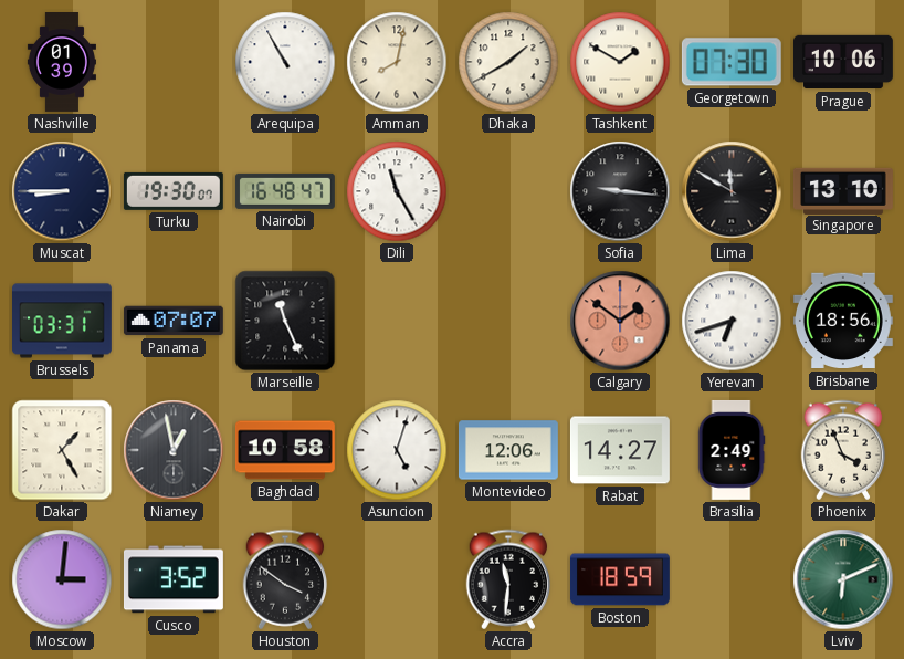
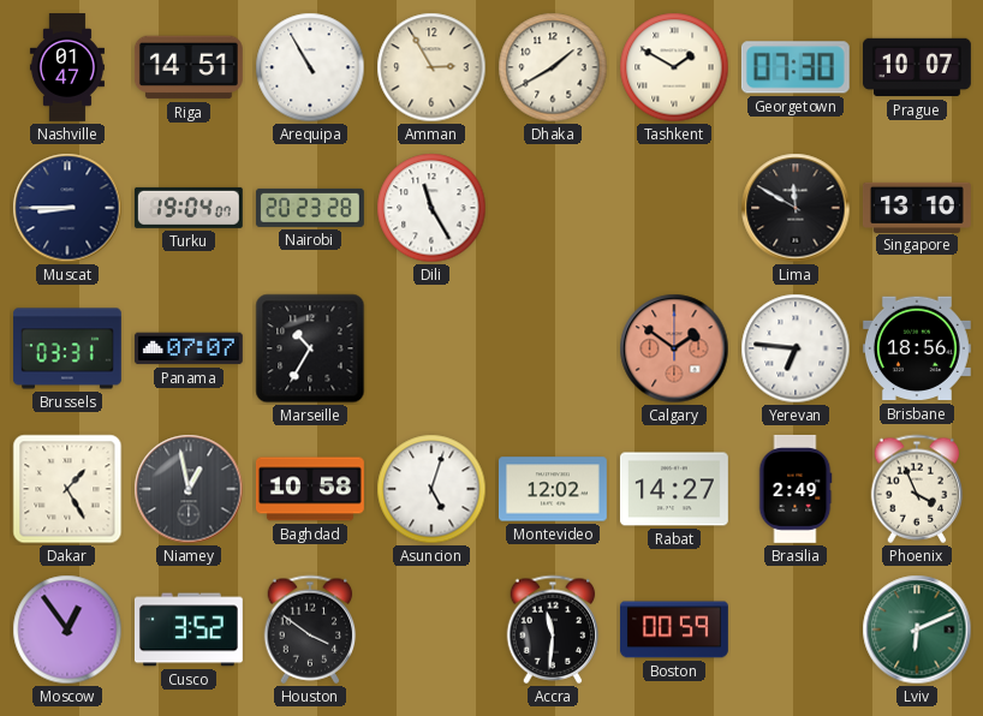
Nashville: 01:39 -> 01:47 (67, 68)
Riga: none -> 14:51 (189, 67)
Amman: 8:02 -> 2:55 (431, 67)
Prague: 10:06 -> 10:07 (918, 67)
Turku: 19:30 -> 19:04 (189, 208)
Nairobi: 16:48 -> 20:23 (310, 208)
Sofia: 9:16 -> none (620, 191)
Marseille: 11:26 -> 10:35 (310, 348)
Yerevan: 6:42 -> 6:46 (796, 348)
Montevideo: 12:06 -> 12:02 (553, 489)
Moscow: 3:01 -> 12:54 (67, 630)
Boston: 18:59 -> 00:59 (674, 630)
